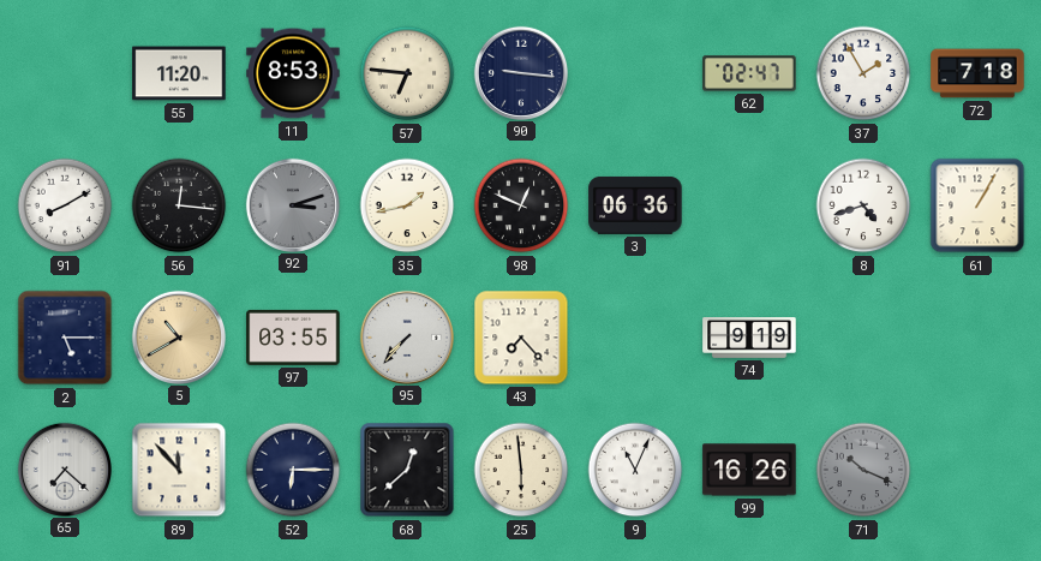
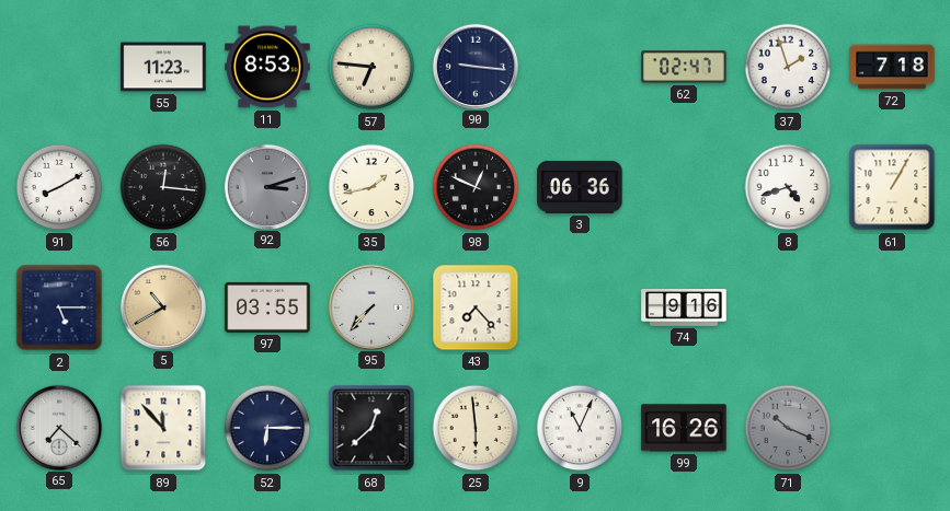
55: 11:20 -> 11:23 (163, 67)
37: 1:55 -> 1:57 (788, 67)
74: 9:19 -> 9:16 (684, 309)
